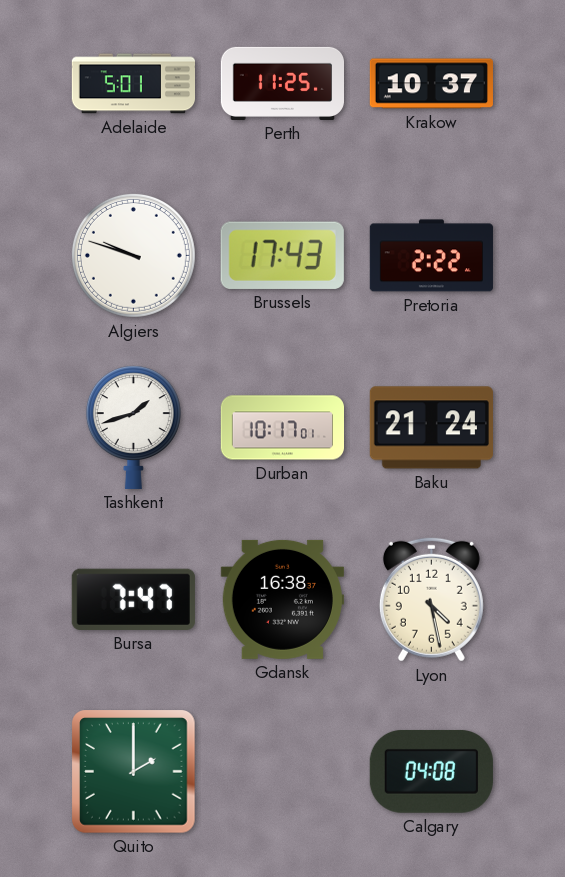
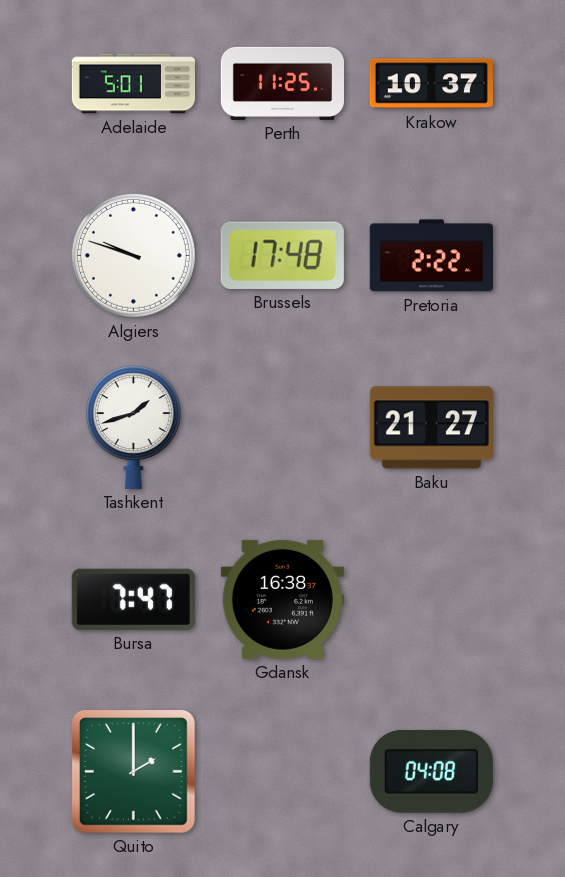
Brussels: 17:43 -> 17:48 (282, 255)
Durban: 10:17 -> none (282, 428)
Baku: 21:24 -> 21:27 (431, 428)
Lyon: 4:28 -> none (431, 599)
